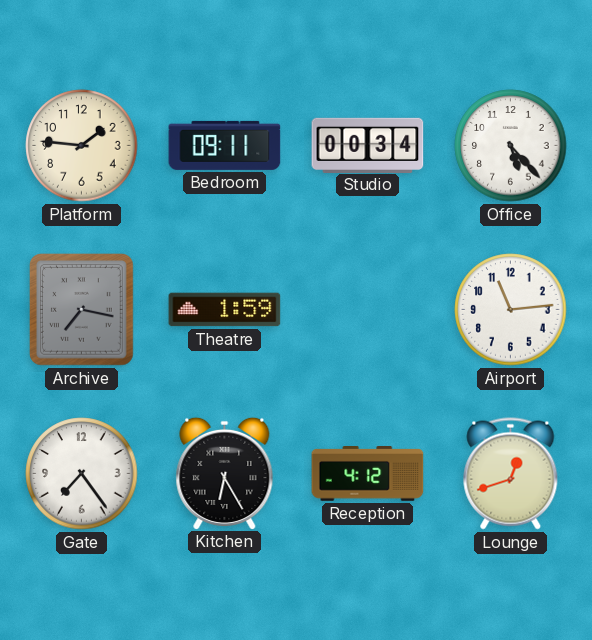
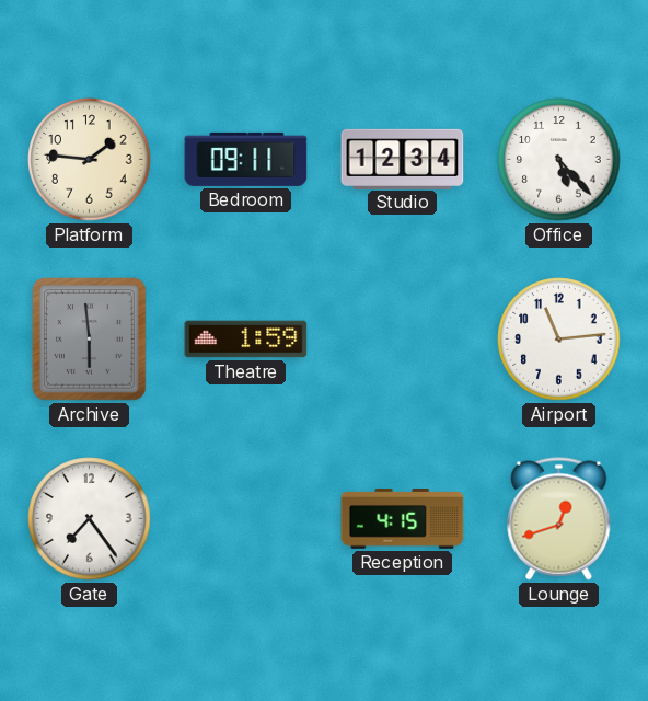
Studio: 00:34 -> 12:34 (403, 159)
Archive: 7:17 -> 5:59 (90, 340)
Kitchen: 6:25 -> none (225, 473)
Reception: 4:12 -> 4:15 (403, 519)
